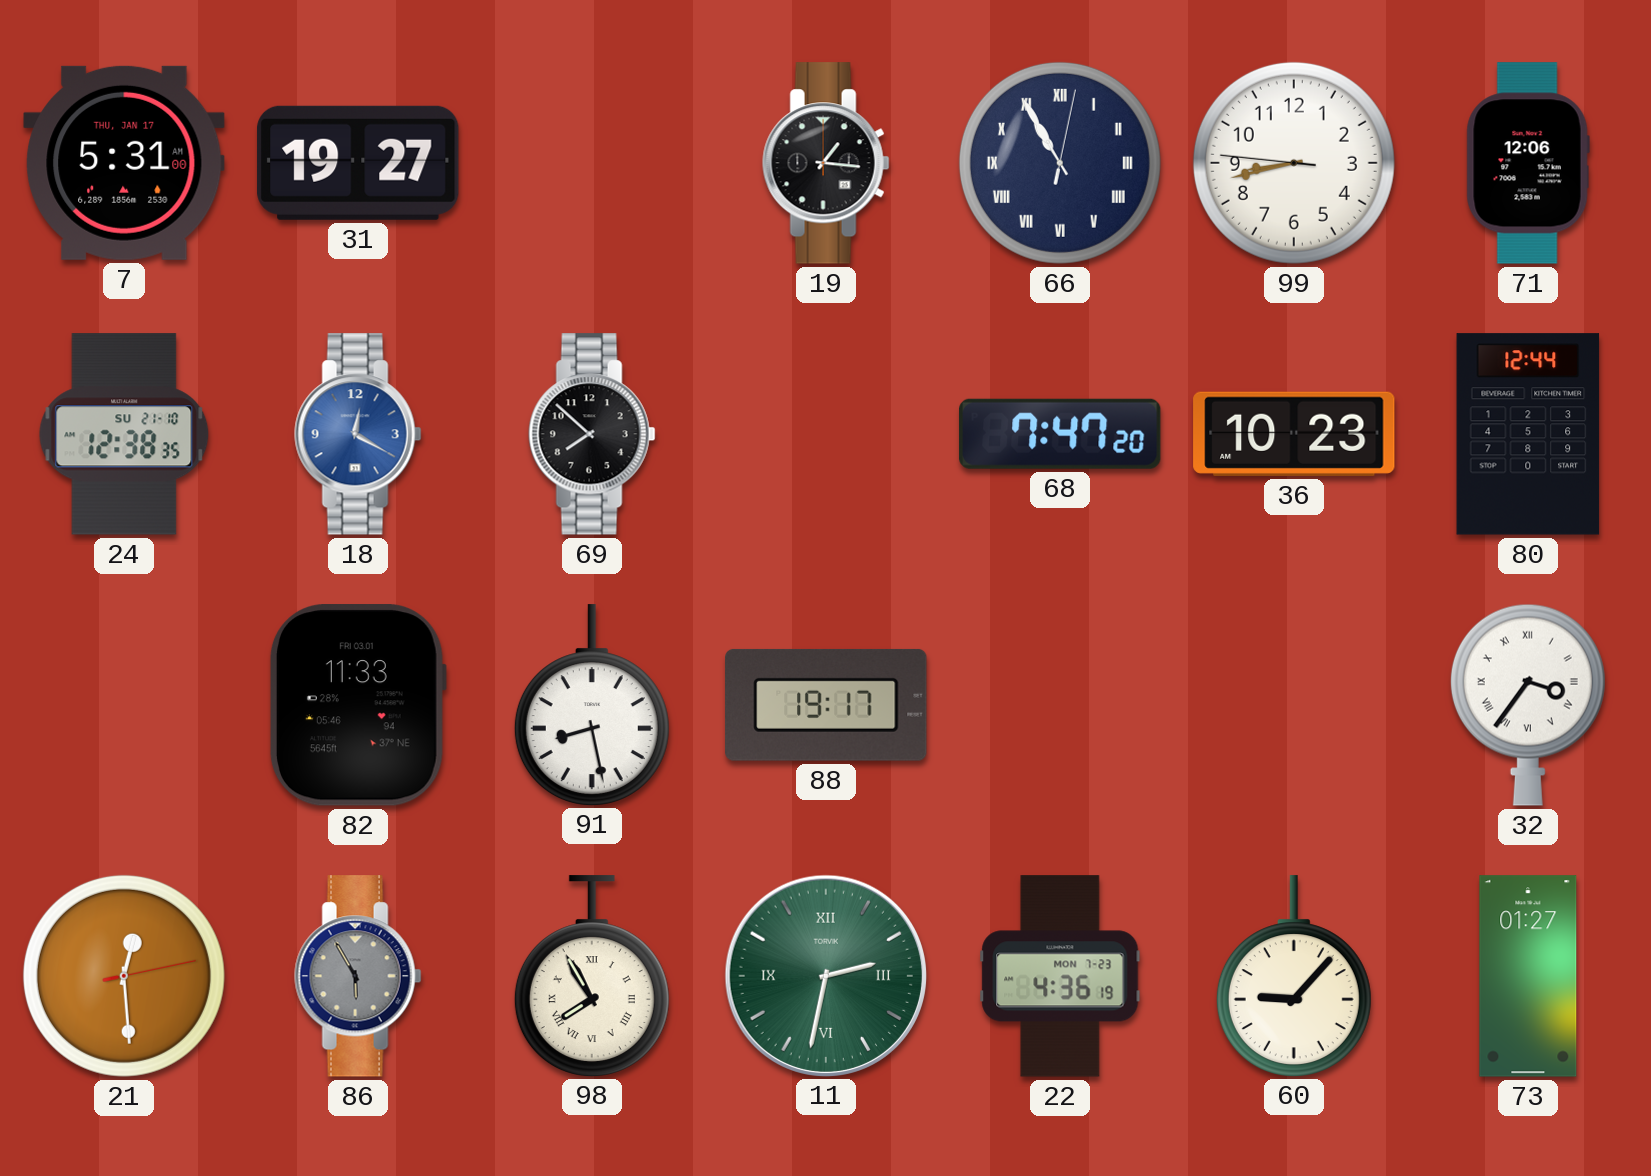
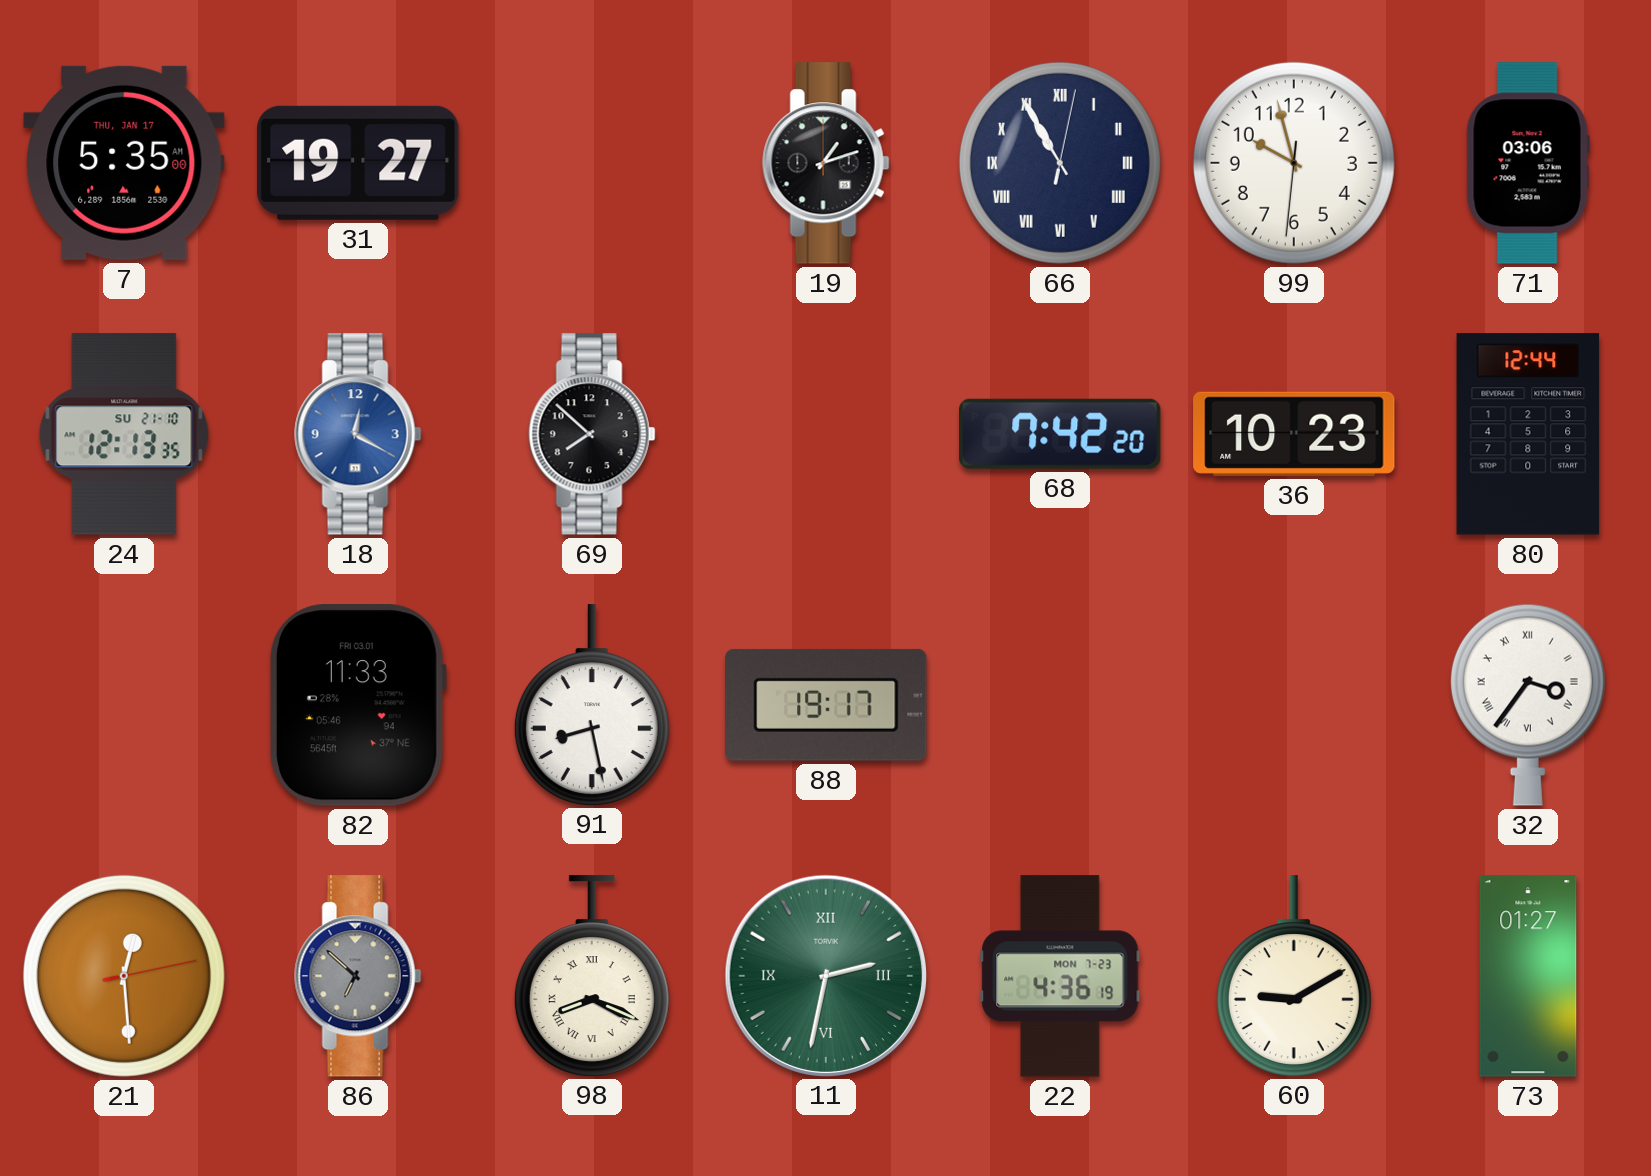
7: 5:31 -> 5:35 (124, 163)
19: 1:16 -> 1:12 (826, 163)
99: 8:42 -> 9:57 (1294, 163)
71: 12:06 -> 03:06 (1528, 163)
24: 12:38 -> 12:13 (124, 434)
68: 7:47 -> 7:42 (1061, 434)
86: 5:55 -> 6:52 (358, 976)
98: 7:55 -> 8:19 (592, 976)
60: 9:07 -> 9:10 (1294, 976)
